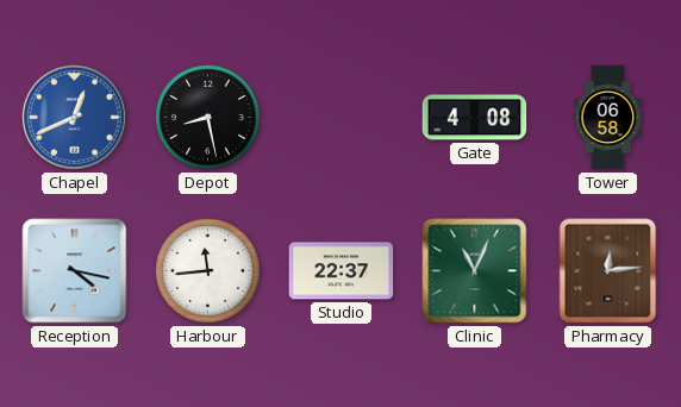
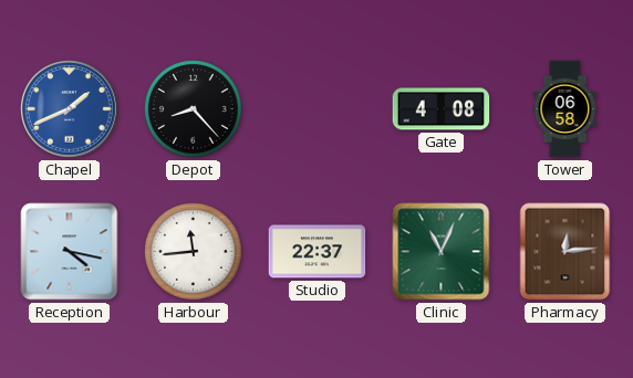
Chapel: 12:41 -> 1:41 (70, 109)
Depot: 8:28 -> 8:23 (194, 109)
